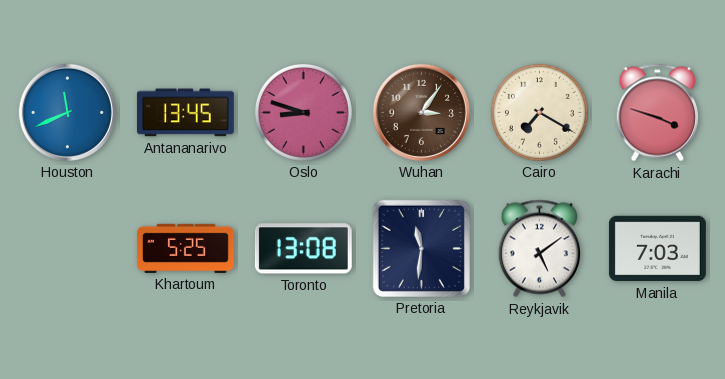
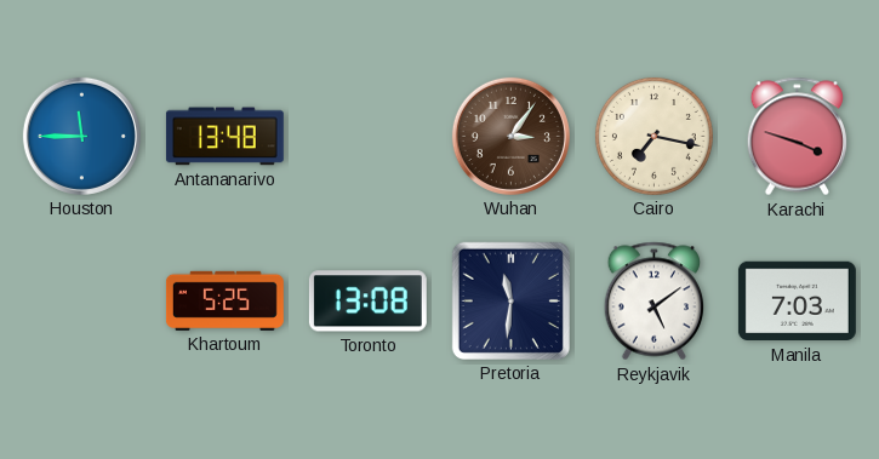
Houston: 11:41 -> 11:45 (81, 136)
Antananarivo: 13:45 -> 13:48 (224, 137)
Oslo: 8:48 -> none (303, 112)
Cairo: 7:20 -> 7:17 (653, 136)
